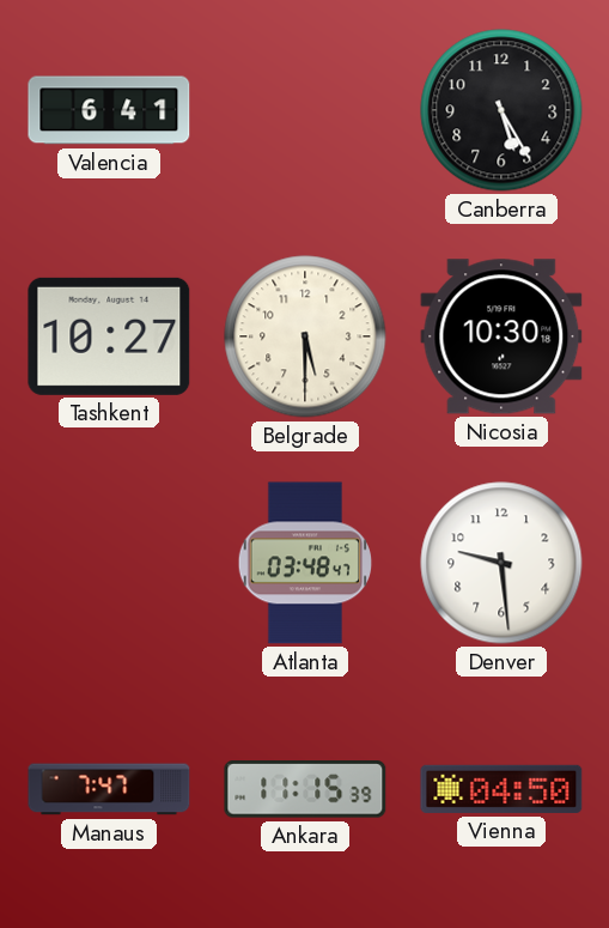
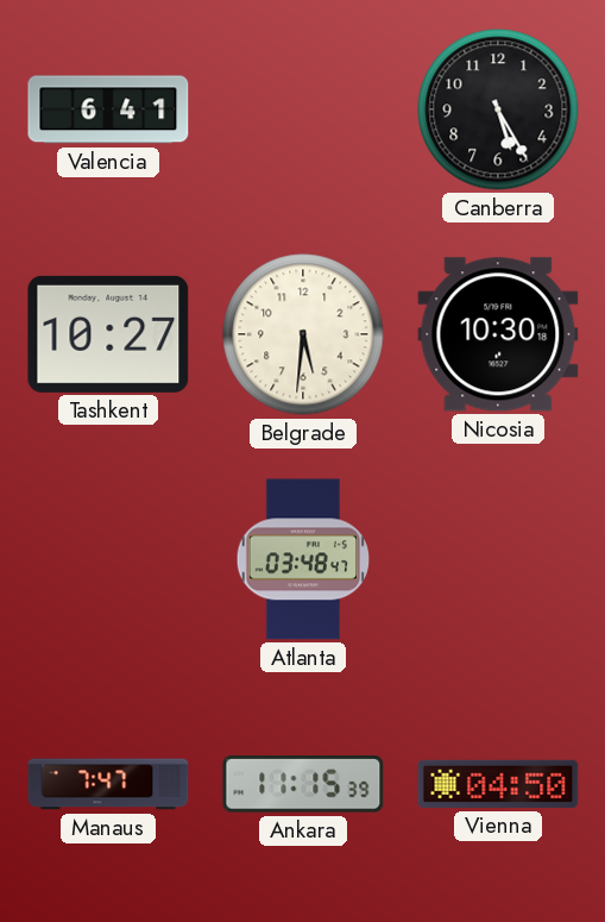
Belgrade: 5:30 -> 5:31 (303, 334)
Denver: 9:29 -> none (501, 563)
